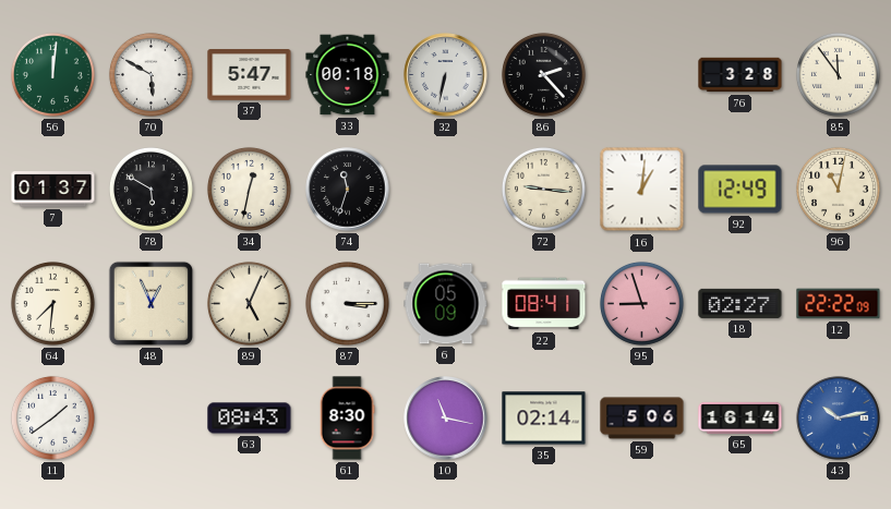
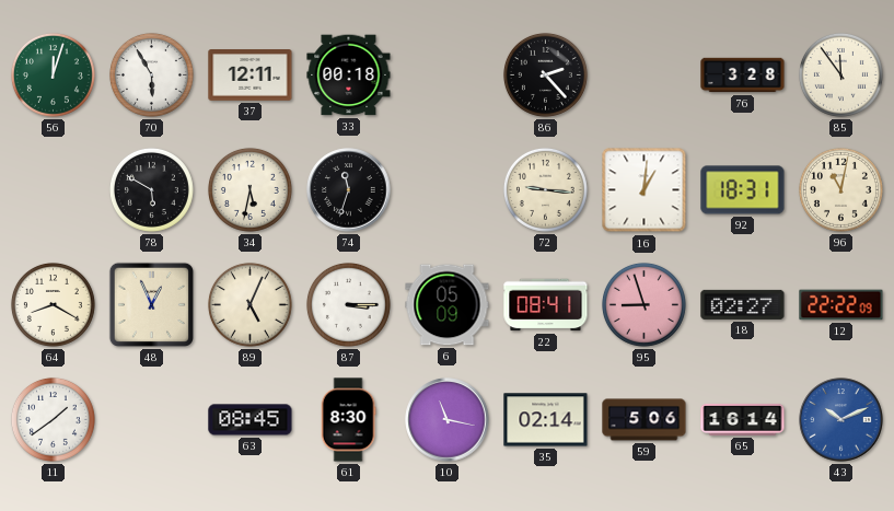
56: 12:01 -> 12:03 (53, 74)
70: 5:50 -> 5:55 (151, 74)
37: 5:47 -> 12:11 (251, 76)
32: 6:32 -> none (446, 75)
7: 01:37 -> none (53, 190)
34: 12:32 -> 5:32 (249, 189)
92: 12:49 -> 18:31 (743, 190)
64: 7:31 -> 8:20 (53, 304)
63: 08:43 -> 08:45 (251, 420)
43: 10:13 -> 10:11 (841, 420)
